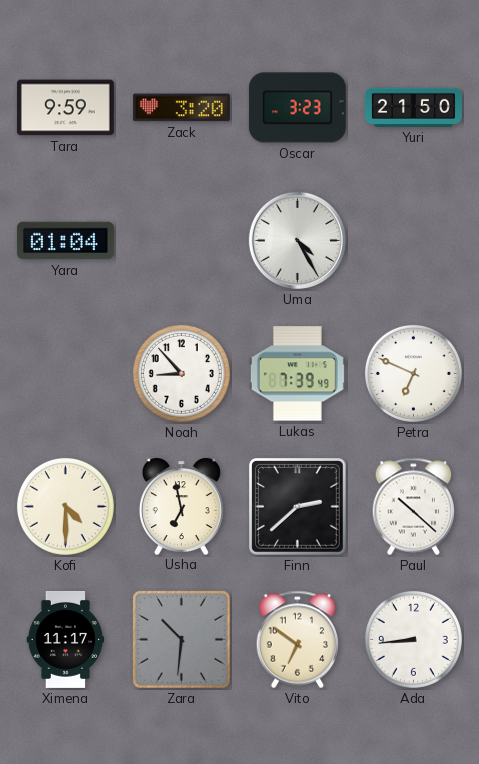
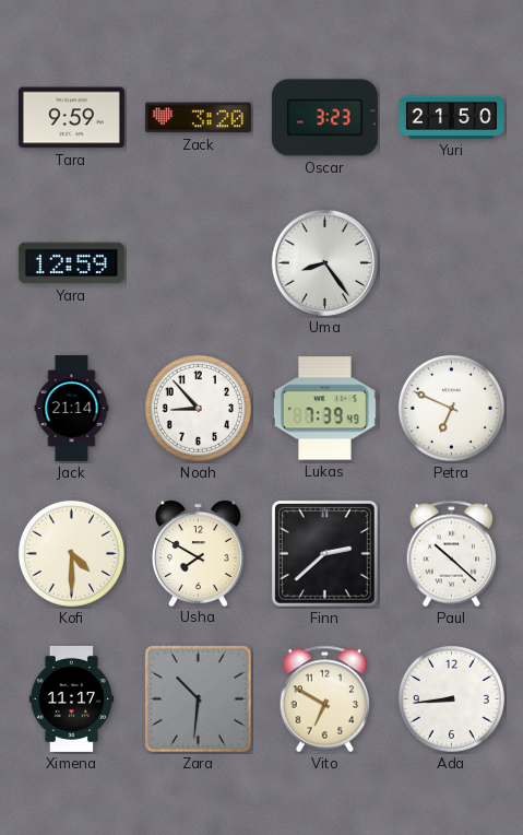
Yara: 01:04 -> 12:59 (71, 263)
Uma: 4:25 -> 8:24 (324, 262)
Jack: none -> 21:14 (72, 408)
Usha: 6:58 -> 7:50 (198, 553)
Vito: 6:51 -> 6:50 (325, 699)
